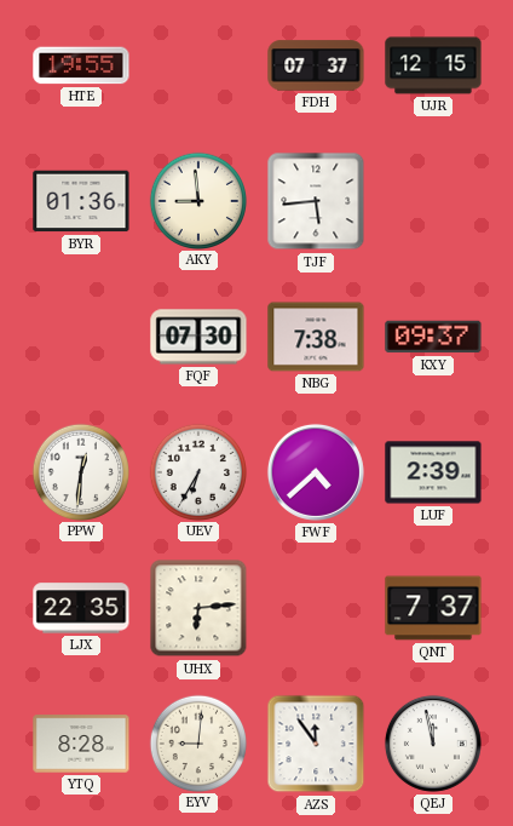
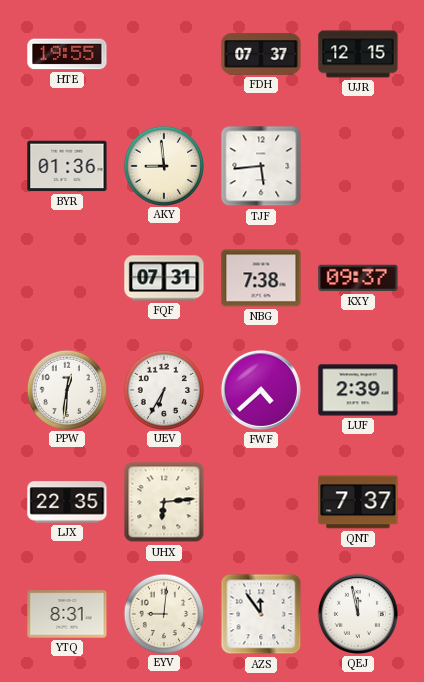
FQF: 07:30 -> 07:31 (164, 278)
YTQ: 8:28 -> 8:31 (67, 614)
